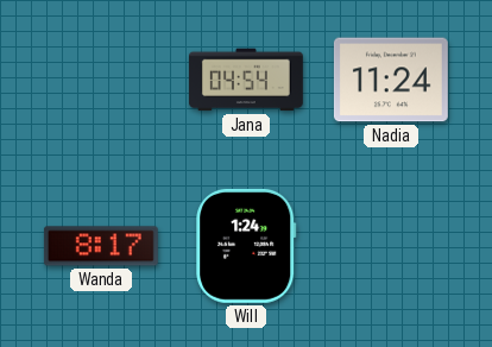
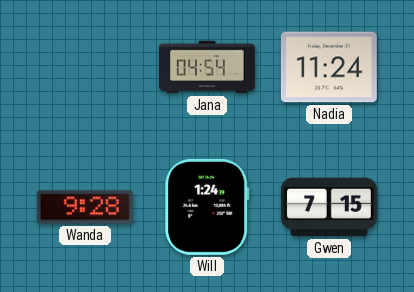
Wanda: 8:17 -> 9:28 (85, 207)
Gwen: none -> 7:15 (329, 207)
